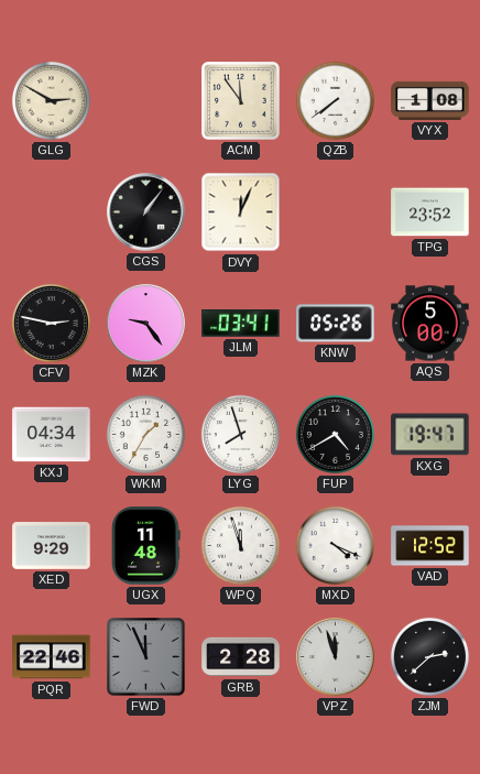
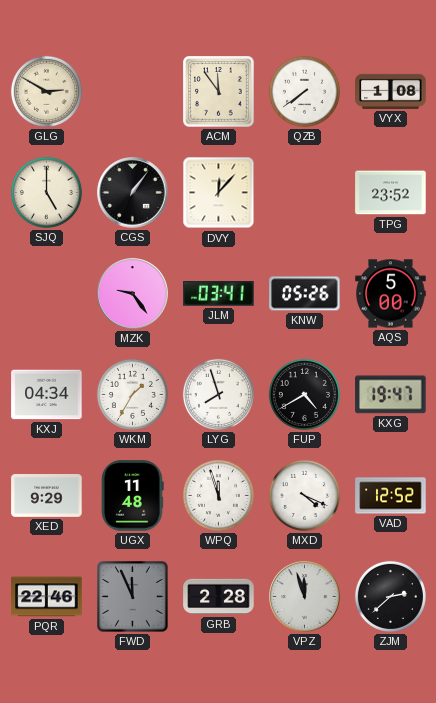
SJQ: none -> 5:00 (46, 192)
DVY: 12:04 -> 12:07 (219, 193)
CFV: 2:47 -> none (51, 323)
